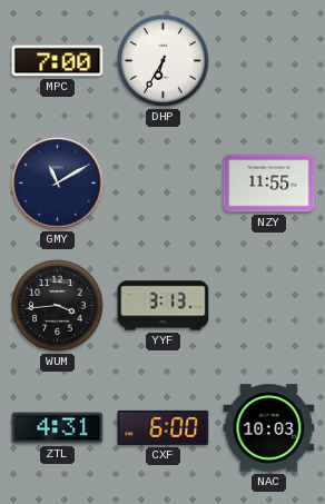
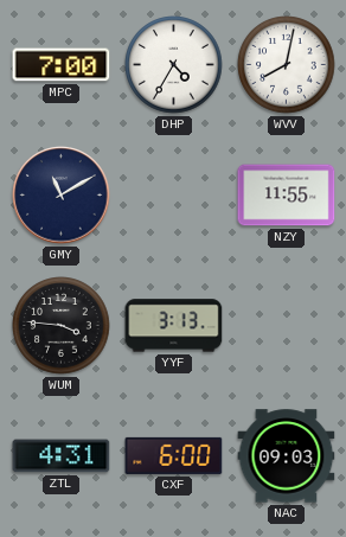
DHP: 6:35 -> 4:35 (174, 65)
WVV: none -> 8:02 (287, 65)
WUM: 3:44 -> 3:46 (62, 326)
NAC: 10:03 -> 09:03 (287, 456)
